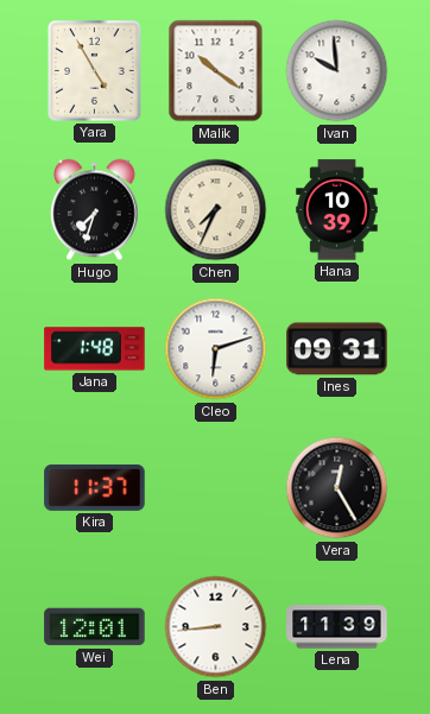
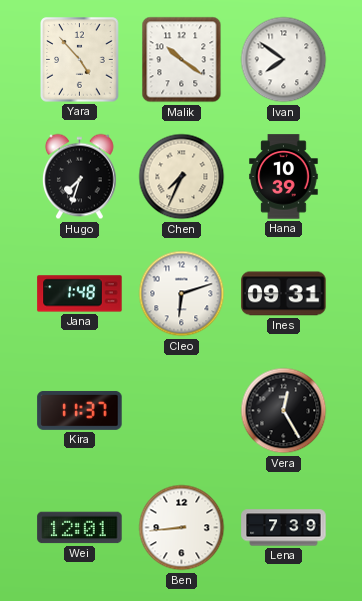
Yara: 4:55 -> 4:53 (80, 60)
Ivan: 9:59 -> 7:51 (284, 60)
Lena: 11:39 -> 7:39 (284, 528)
